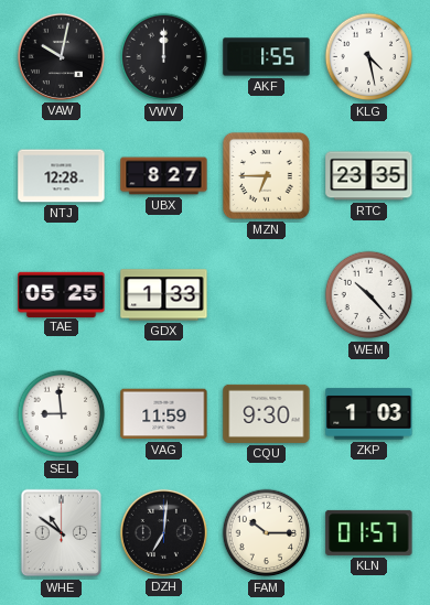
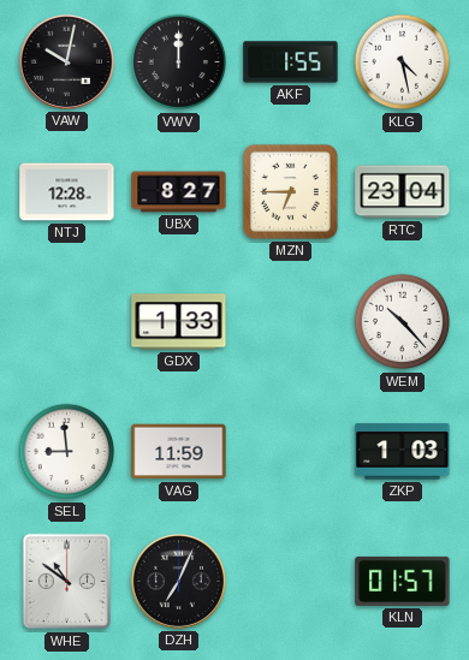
RTC: 23:35 -> 23:04 (403, 192)
TAE: 05:25 -> none (62, 294)
CQU: 9:30 -> none (267, 413)
DZH: 7:01 -> 7:04 (178, 581)
FAM: 10:15 -> none (267, 533)
